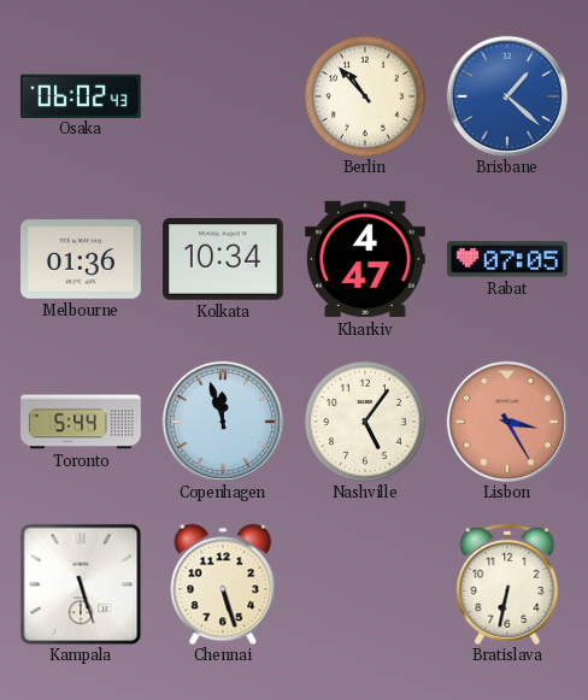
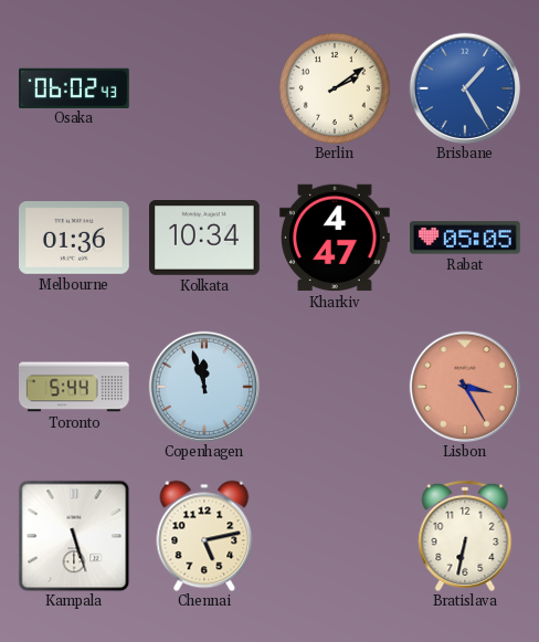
Berlin: 10:53 -> 2:09 (335, 88)
Brisbane: 1:22 -> 1:25 (464, 87)
Rabat: 07:05 -> 05:05 (466, 238)
Nashville: 5:06 -> none (365, 422)
Chennai: 5:27 -> 5:13 (204, 536)
